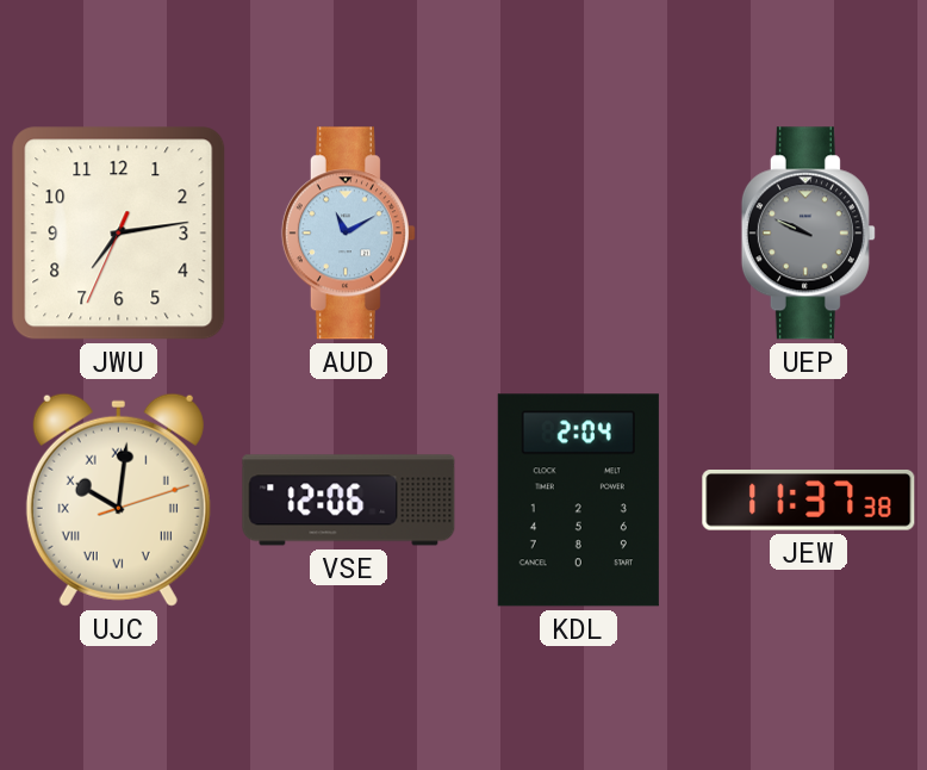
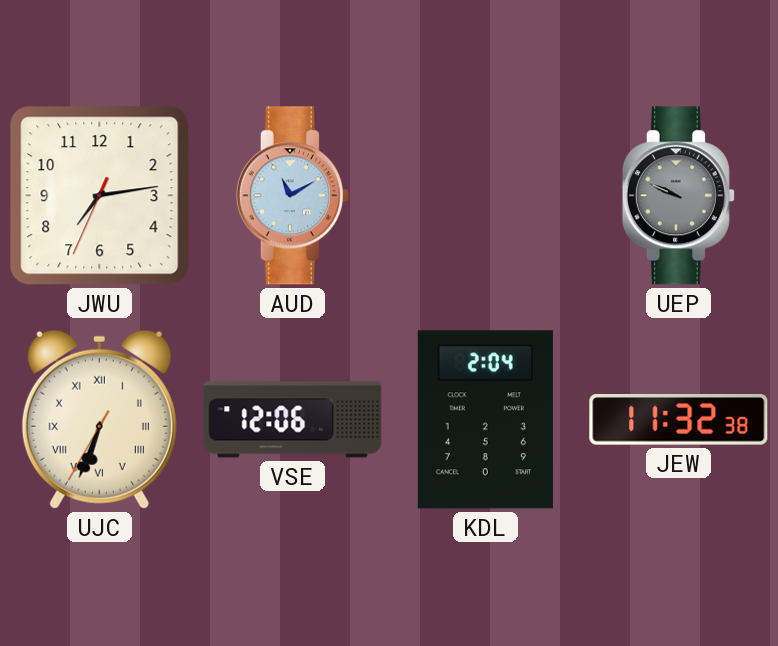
UJC: 10:01 -> 6:33 (99, 419)
JEW: 11:37 -> 11:32 (679, 420)
